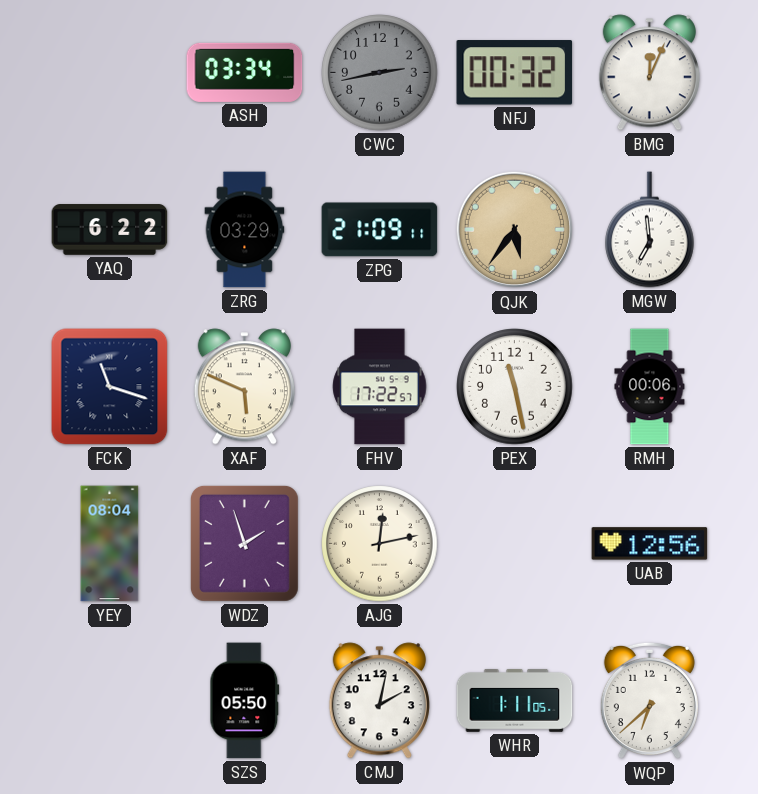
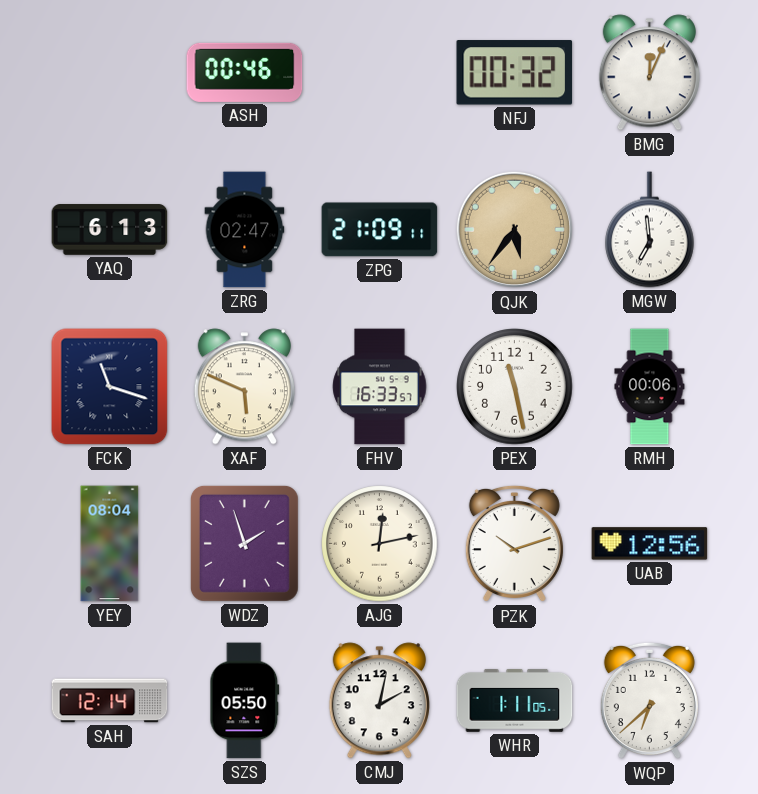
ASH: 03:34 -> 00:46 (245, 72)
CWC: 2:43 -> none (380, 73)
YAQ: 6:22 -> 6:13 (110, 230)
ZRG: 03:29 -> 02:47 (245, 230)
FHV: 17:22 -> 16:33 (380, 387)
PZK: none -> 10:12 (514, 544)
SAH: none -> 12:14 (110, 701)
